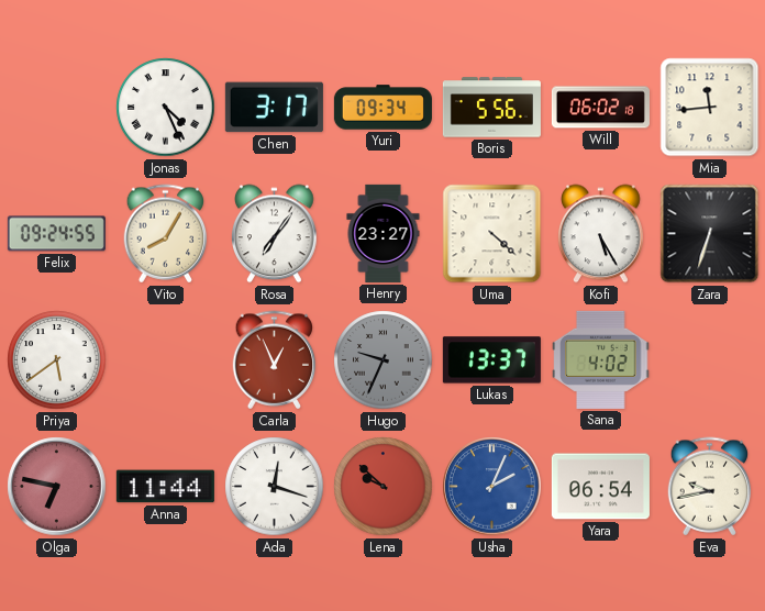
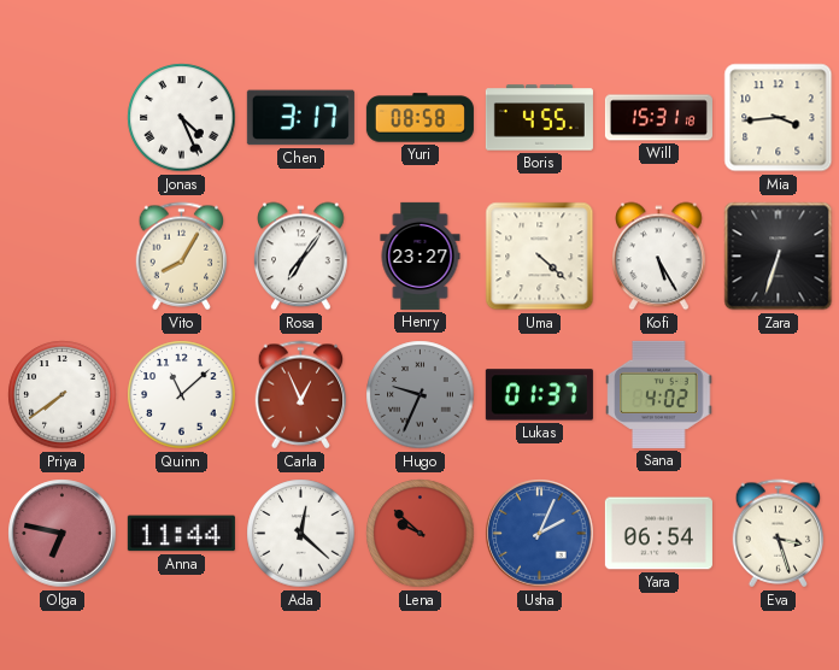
Yuri: 09:34 -> 08:58 (419, 118)
Boris: 5:56 -> 4:55 (539, 118)
Will: 06:02 -> 15:31 (658, 118)
Mia: 11:44 -> 3:44 (779, 118)
Felix: 09:24 -> none (56, 234)
Priya: 5:39 -> 7:39 (63, 395)
Quinn: none -> 11:08 (182, 395)
Lukas: 13:37 -> 01:37 (539, 395)
Ada: 12:18 -> 12:22 (301, 534)
Eva: 9:43 -> 3:27 (779, 534)
